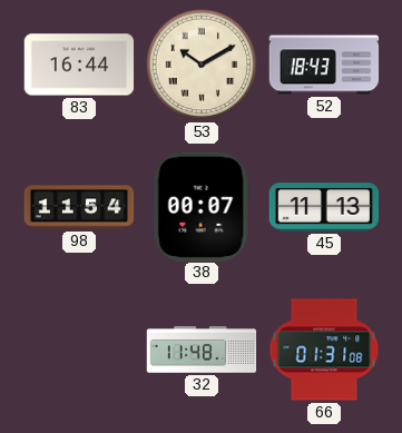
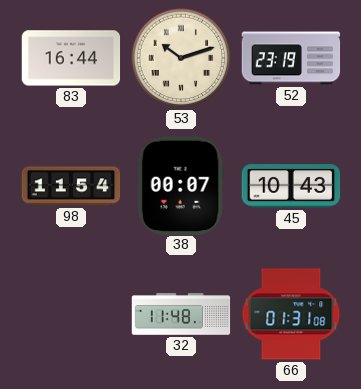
53: 10:10 -> 10:12 (181, 58)
52: 18:43 -> 23:19 (291, 58)
45: 11:13 -> 10:43 (291, 186)
